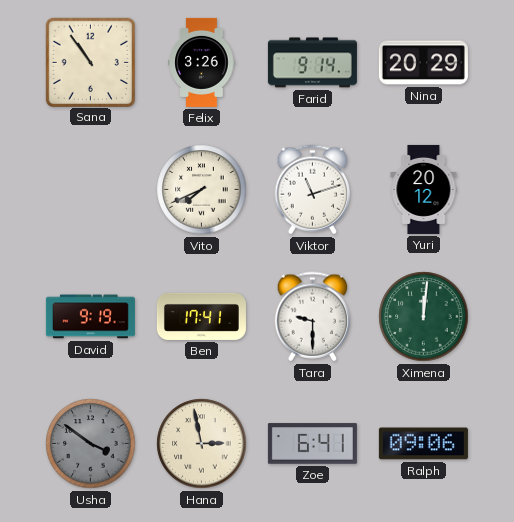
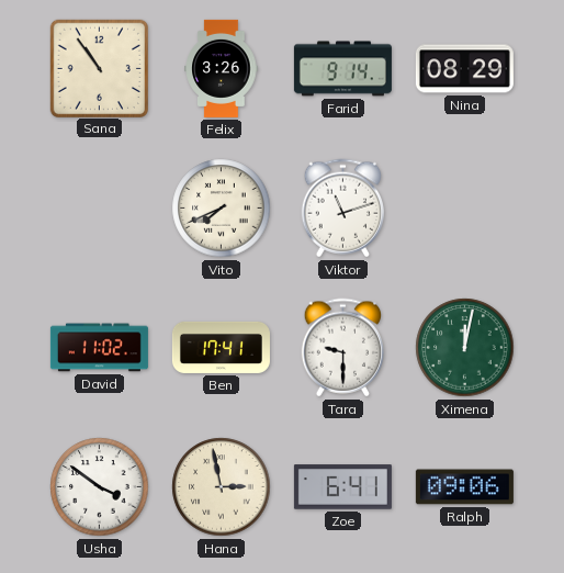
Nina: 20:29 -> 08:29 (464, 69)
Yuri: 20:12 -> none (424, 189)
David: 9:19 -> 11:02 (99, 348)
Ximena: 12:01 -> 12:02 (465, 348)
Usha dial: grey -> white (100, 487)
